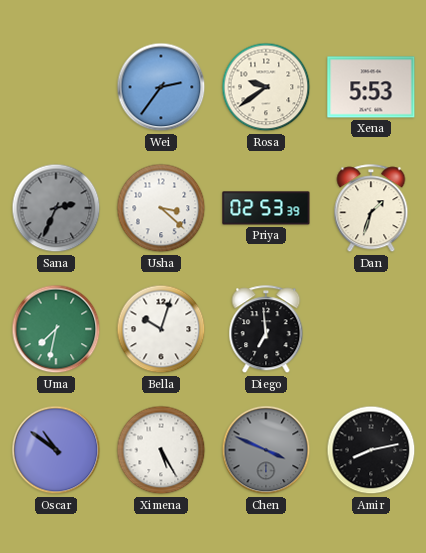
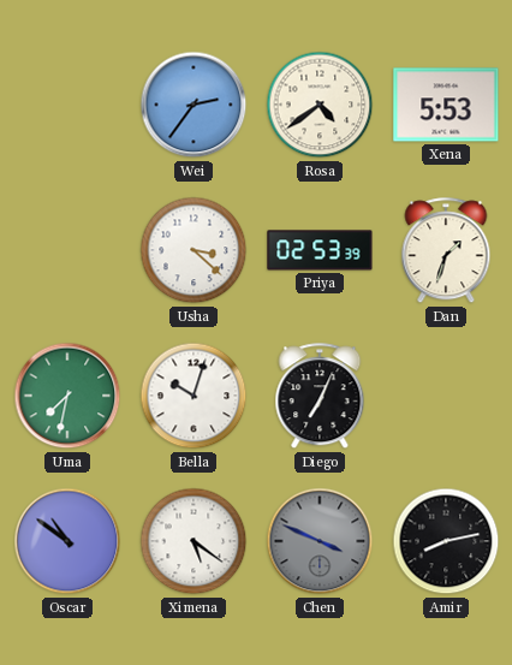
Rosa: 9:39 -> 4:39 (320, 105)
Sana: 2:34 -> none (56, 208)
Diego: 6:59 -> 7:04 (320, 397)
Ximena: 5:25 -> 5:21 (194, 541)
